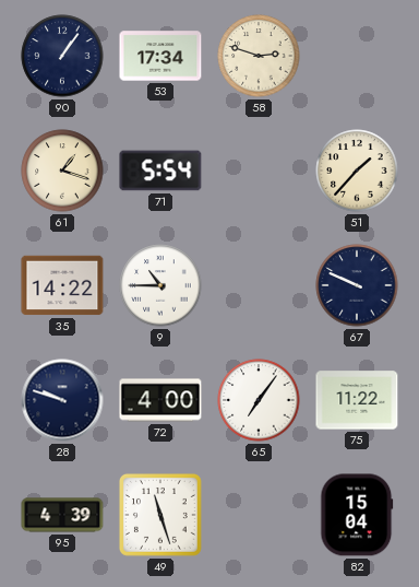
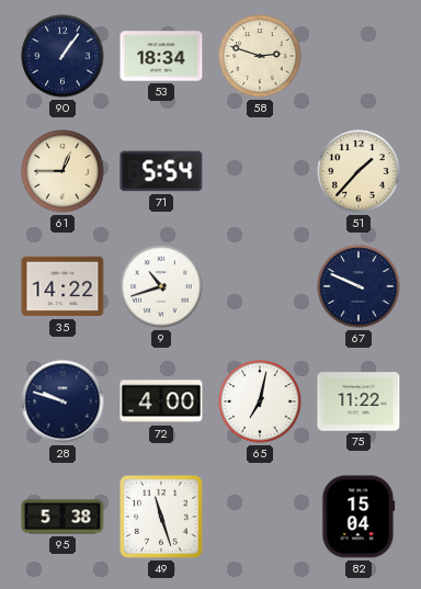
53: 17:34 -> 18:34 (161, 56)
61: 1:18 -> 12:45 (62, 171)
9: 10:45 -> 10:42 (161, 286)
65: 7:06 -> 7:02 (260, 401)
95: 4:39 -> 5:38 (62, 517)
